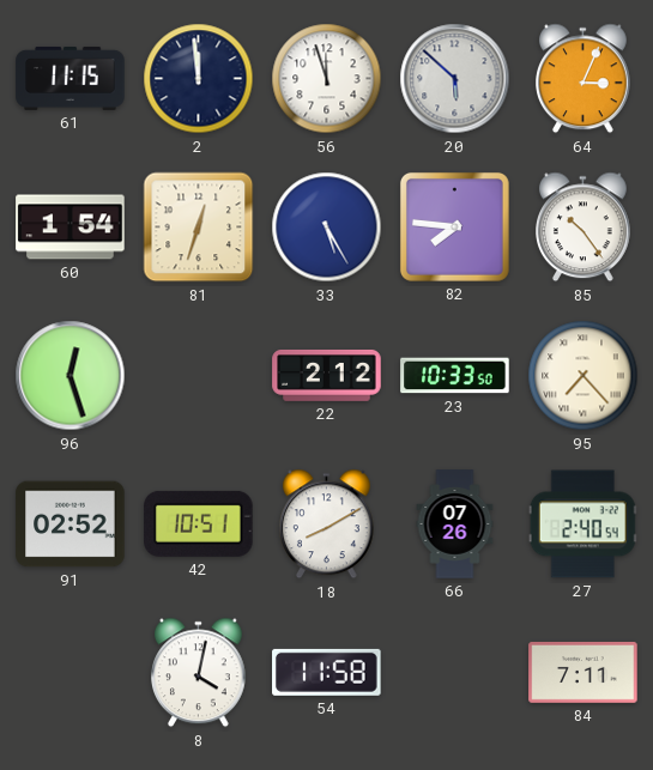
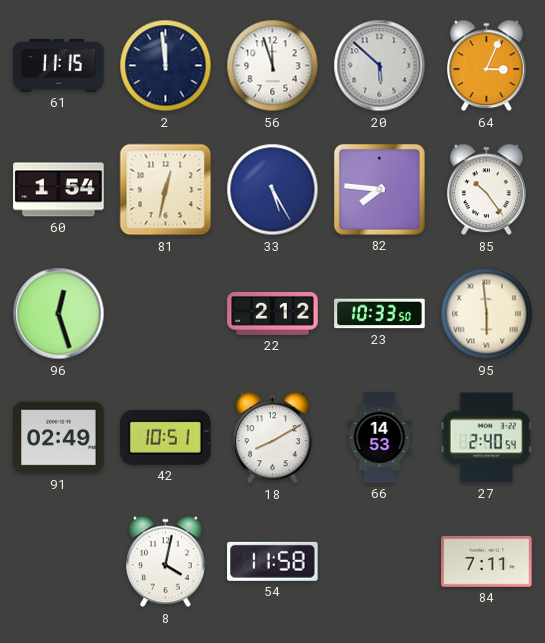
81: 12:33 -> 12:32 (166, 190)
95: 7:23 -> 5:59 (487, 314)
91: 02:52 -> 02:49 (59, 438)
66: 07:26 -> 14:53 (380, 438)
